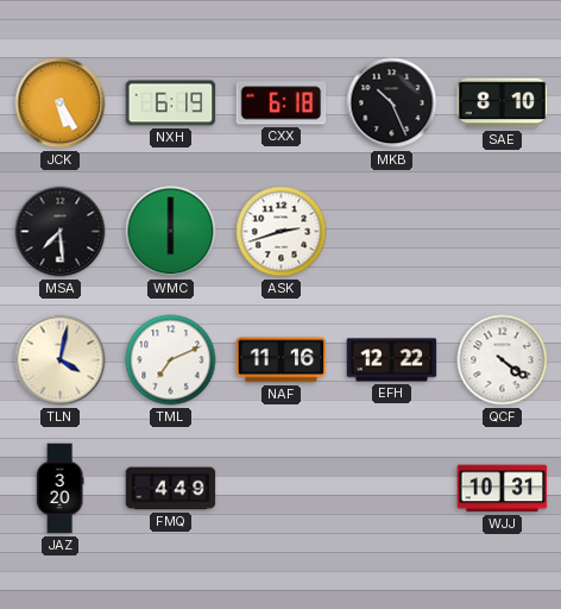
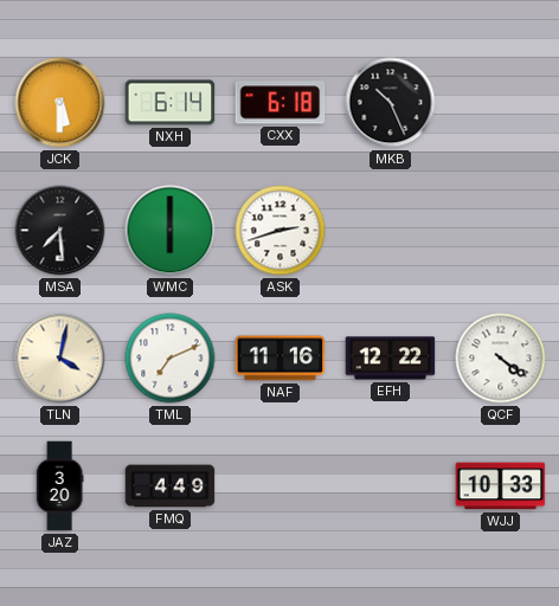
JCK: 5:25 -> 5:30 (60, 103)
NXH: 6:19 -> 6:14 (171, 103)
SAE: 8:10 -> none (503, 103)
WJJ: 10:31 -> 10:33 (501, 486)
